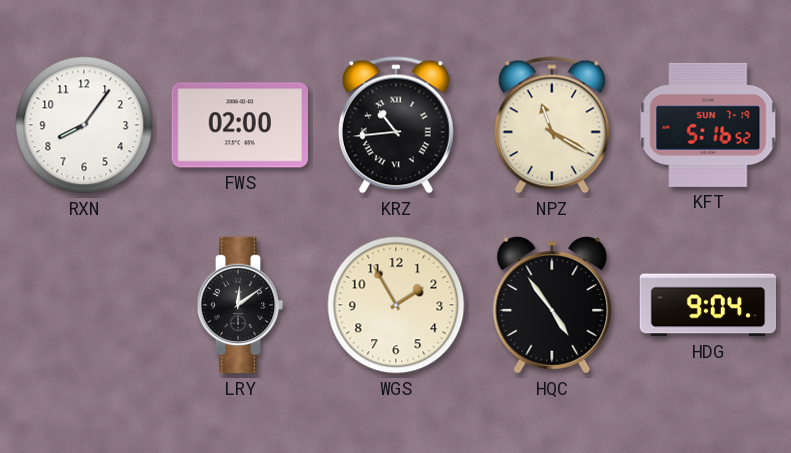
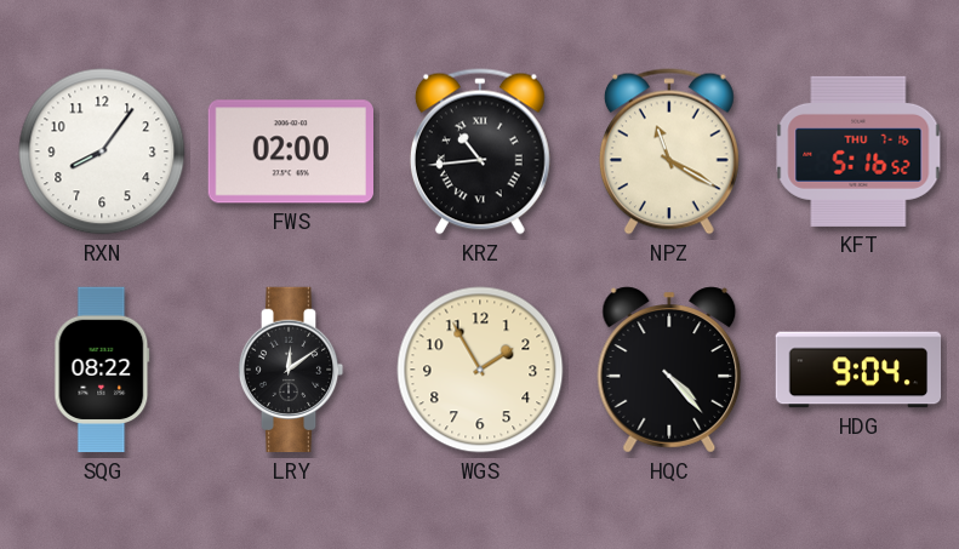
KFT date: SUN 7-19 -> THU 7-16 (858, 151)
SQG: none -> 08:22 (102, 370)
HQC: 4:54 -> 4:23 (669, 370)
